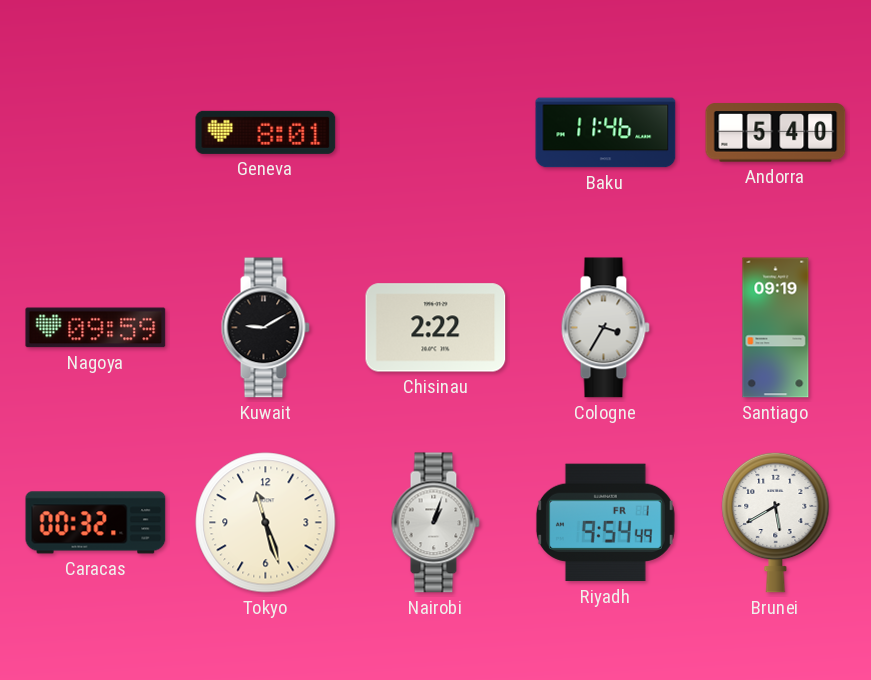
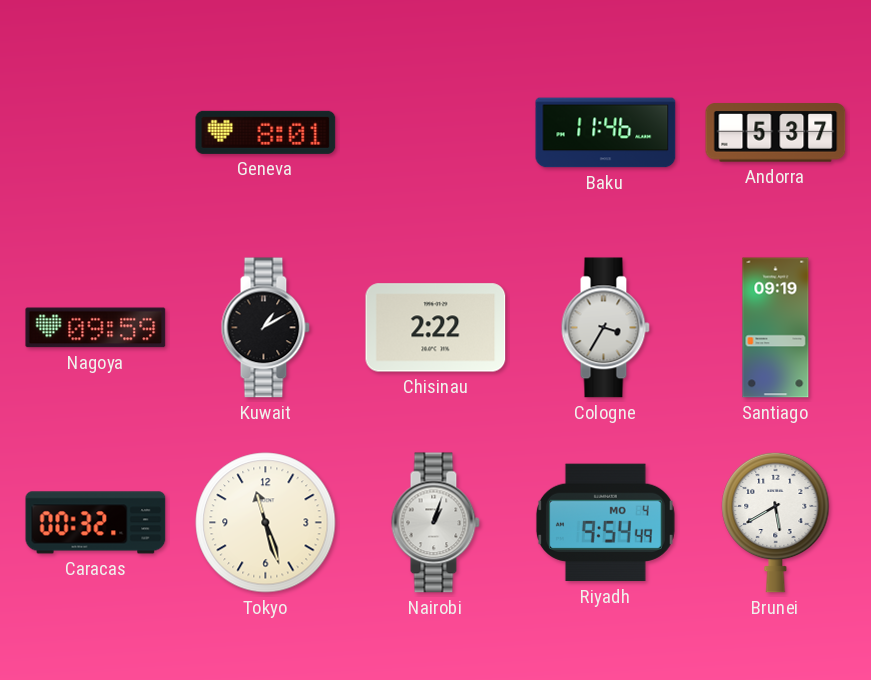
Andorra: 5:40 -> 5:37 (776, 133)
Kuwait: 9:10 -> 1:10 (265, 328)
Riyadh date: FR 1 -> MO 4 (605, 523)
